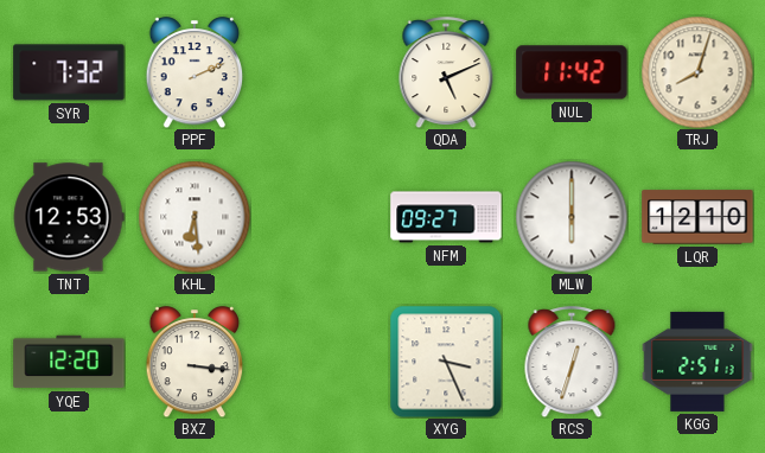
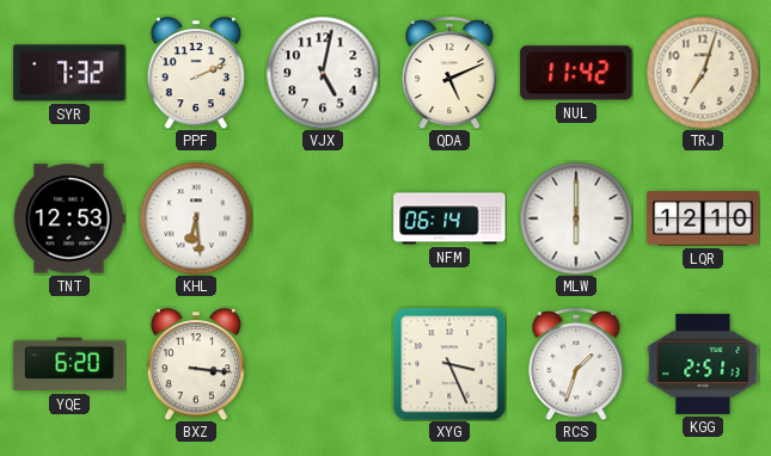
VJX: none -> 5:02 (323, 73)
TRJ: 8:03 -> 7:03 (703, 73)
NFM: 09:27 -> 06:14 (449, 218)
YQE: 12:20 -> 6:20 (69, 364)
RCS: 12:33 -> 1:33 (576, 364)
